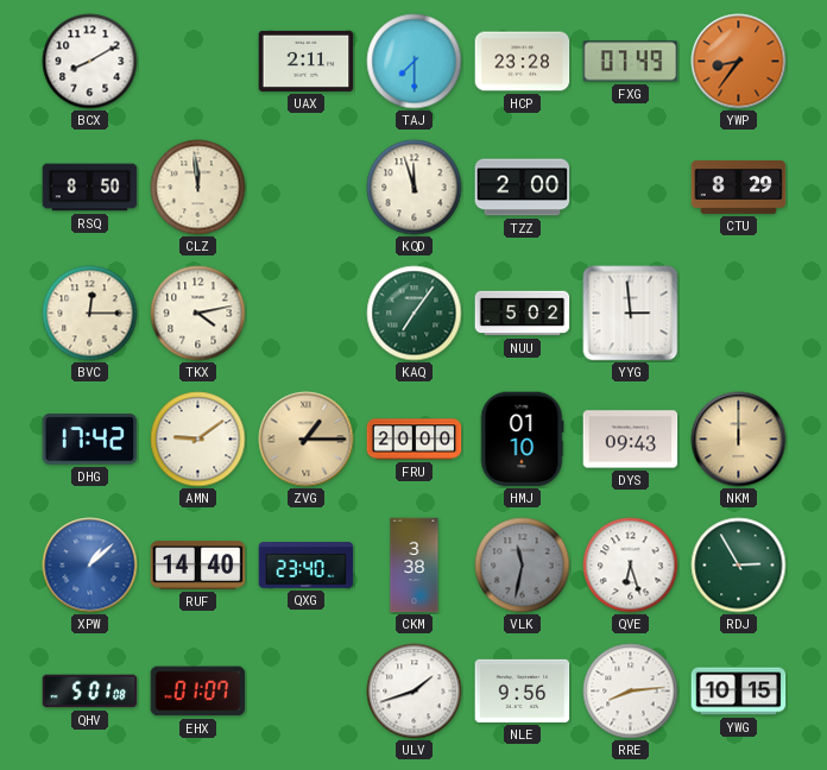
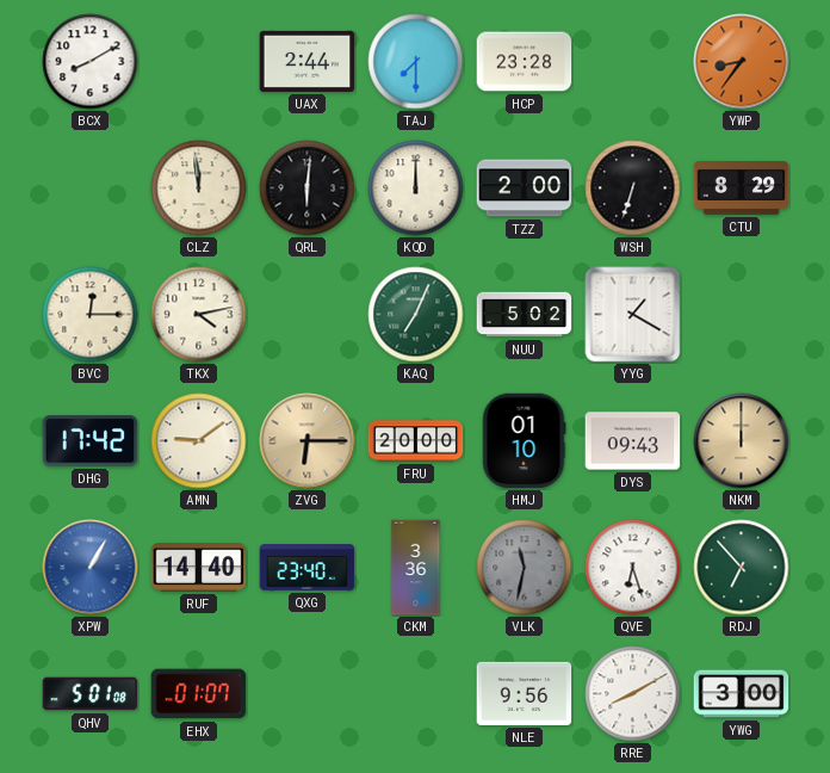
UAX: 2:11 -> 2:44 (308, 61)
FXG: 07:49 -> none (631, 62)
RSQ: 8:50 -> none (90, 188)
QRL: none -> 6:01 (308, 188)
KQD: 11:57 -> 12:00 (416, 188)
WSH: none -> 6:33 (633, 188)
KAQ: 7:06 -> 7:04 (416, 315)
YYG: 2:59 -> 1:20 (633, 315)
ZVG: 1:15 -> 6:15 (308, 441)
XPW: 1:08 -> 1:05 (91, 568)
CKM: 3:38 -> 3:36 (416, 568)
RDJ: 2:55 -> 6:53 (742, 568)
ULV: 1:42 -> none (415, 692)
RRE: 8:14 -> 8:10 (633, 694)
YWG: 10:15 -> 3:00 (742, 694)
